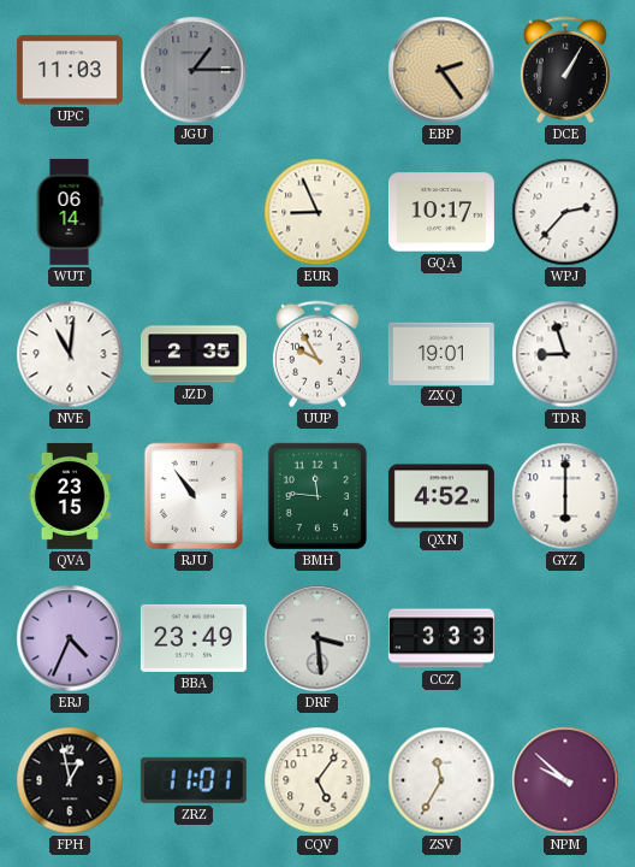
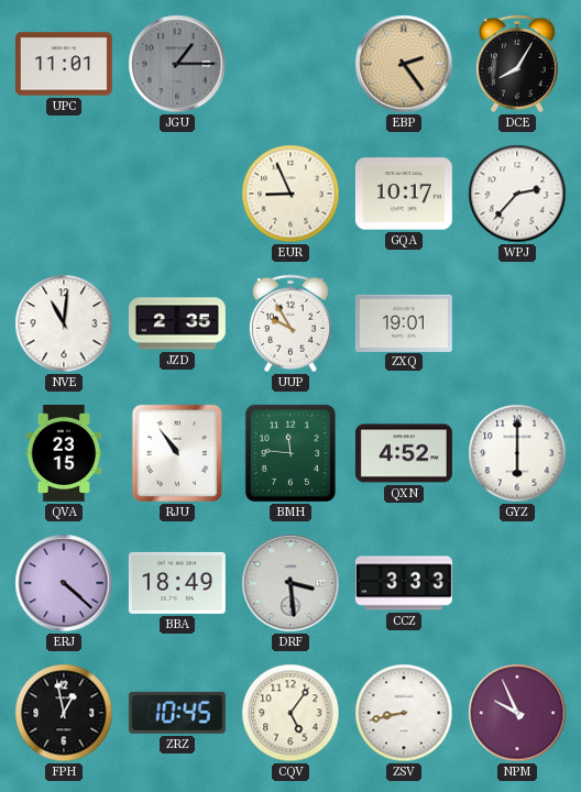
UPC: 11:03 -> 11:01 (64, 64)
DCE: 1:05 -> 8:05 (517, 64)
WUT: 06:14 -> none (70, 212)
TDR: 8:57 -> none (565, 354)
ERJ: 4:34 -> 4:22 (64, 583)
BBA: 23:49 -> 18:49 (177, 583)
ZRZ: 11:01 -> 10:45 (177, 713)
ZSV: 11:35 -> 8:43 (404, 713)
NPM: 9:52 -> 9:56 (517, 713)
